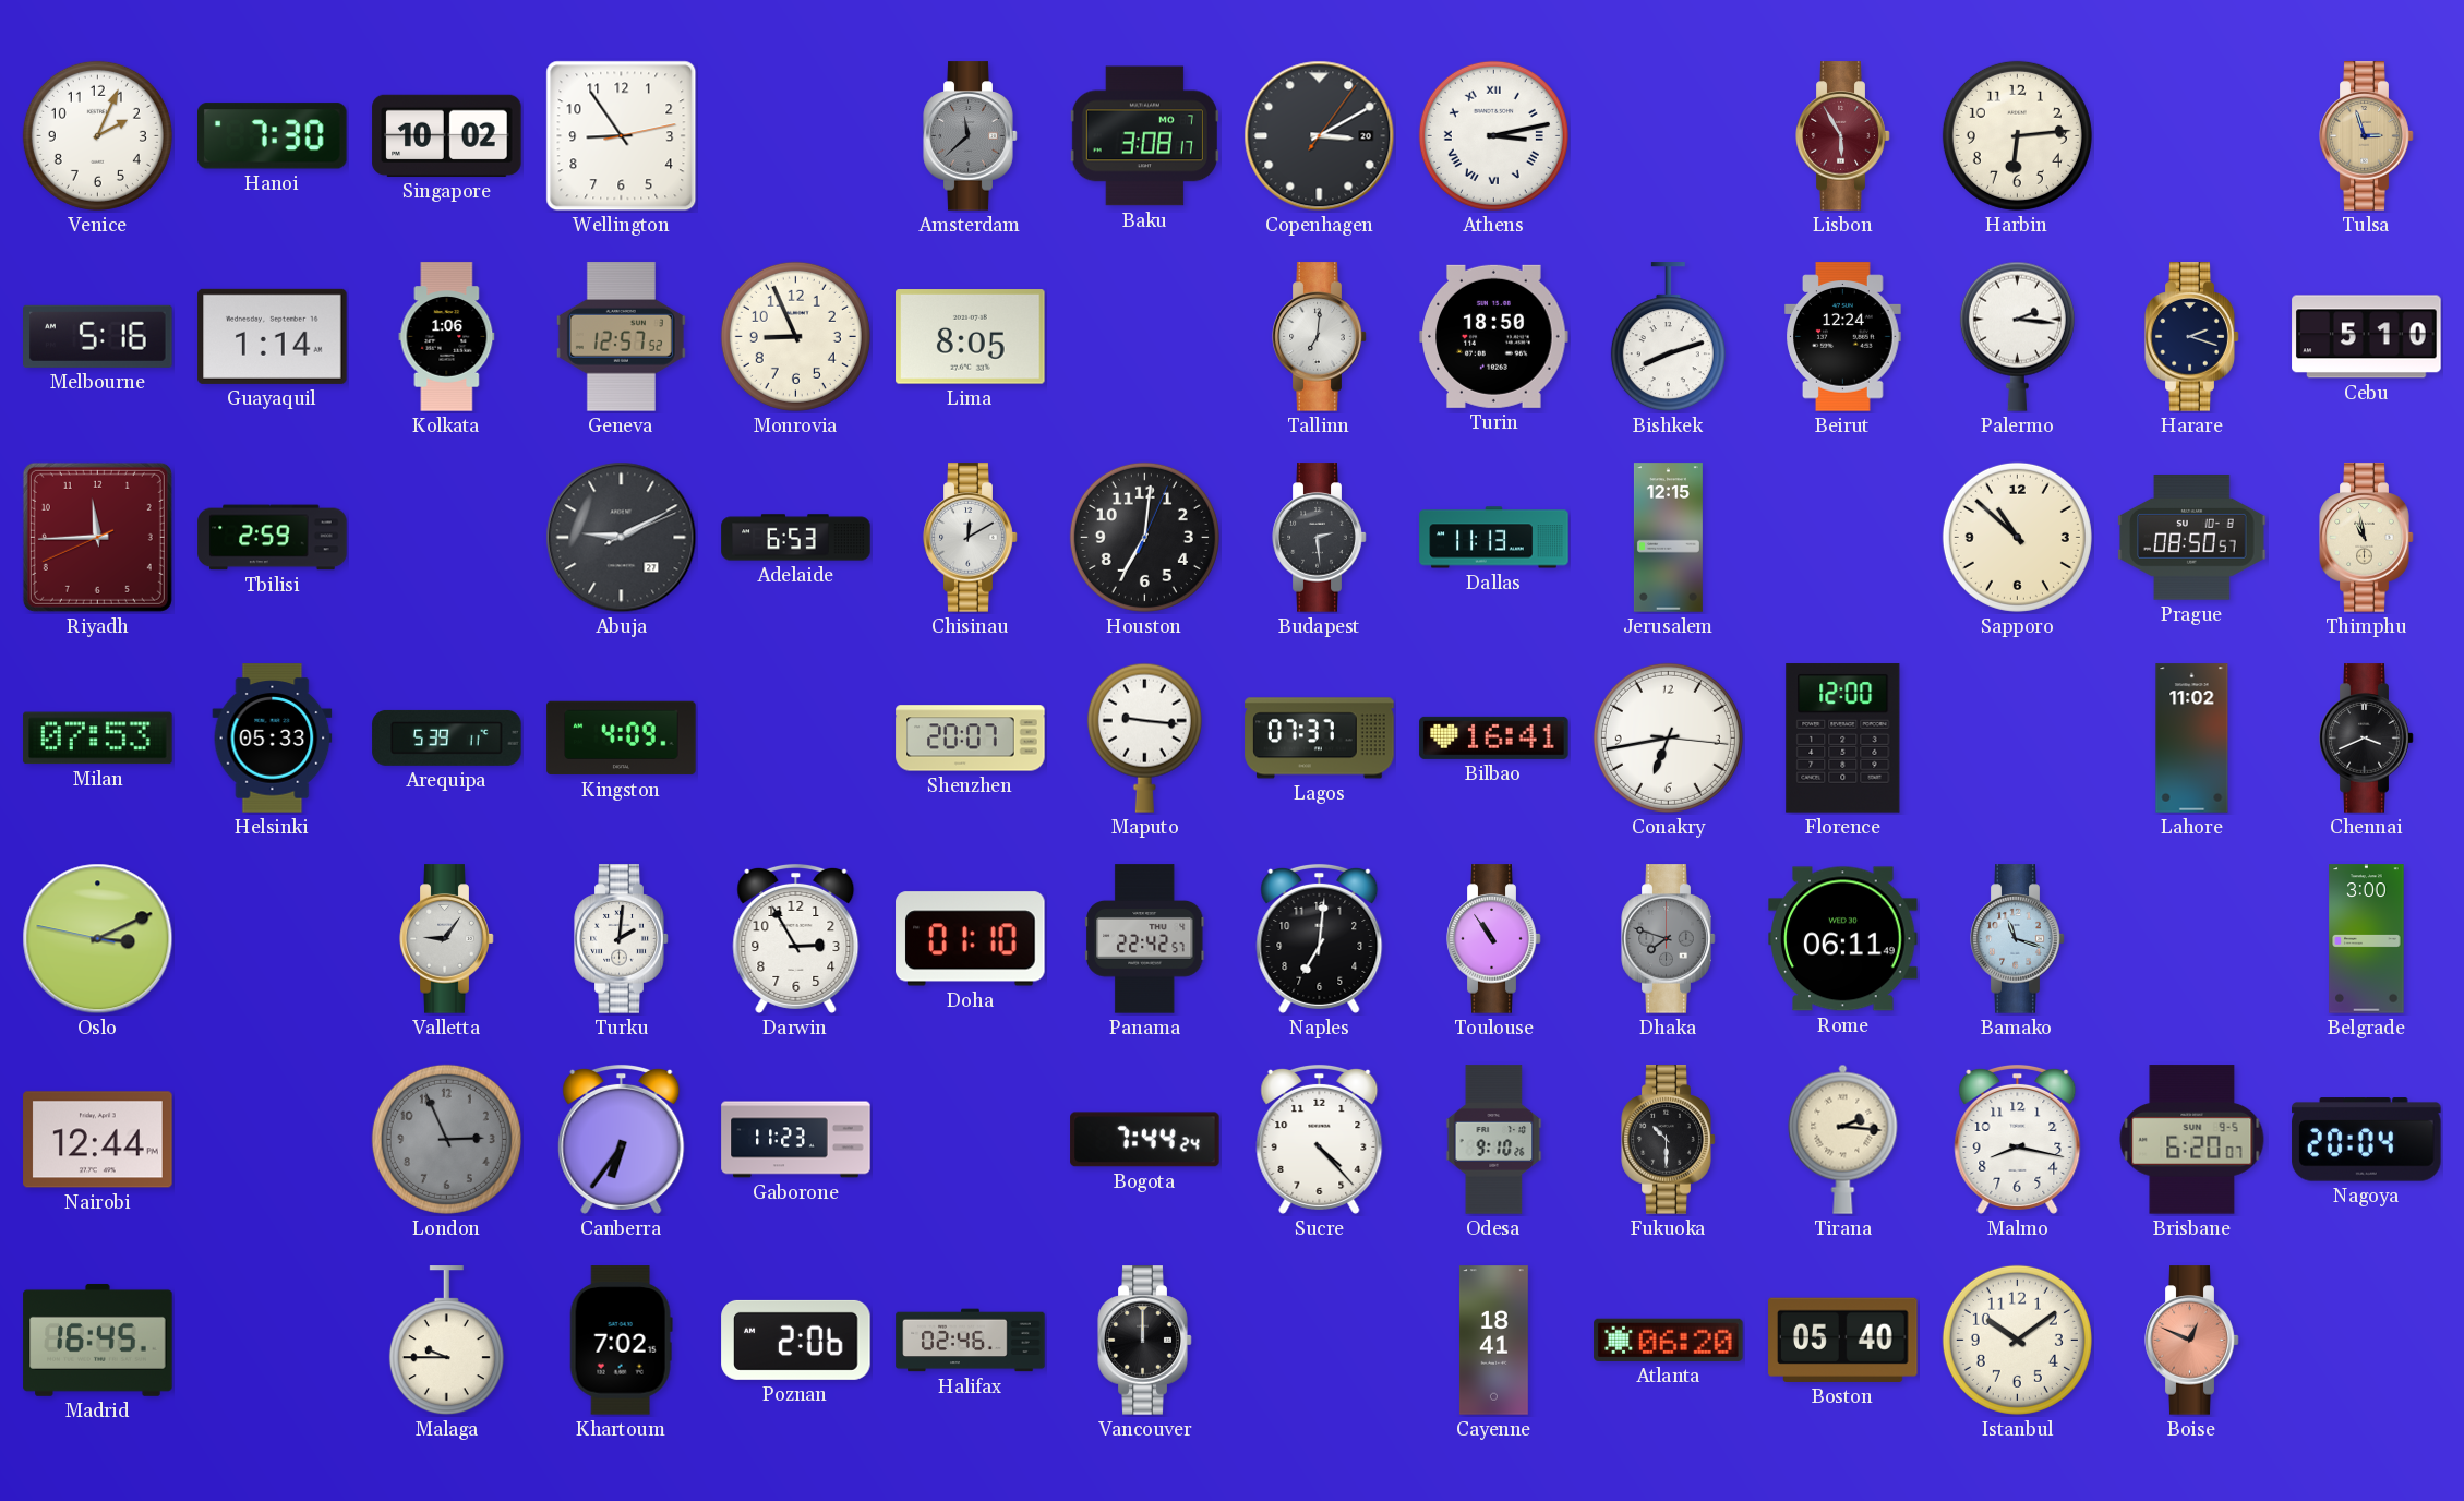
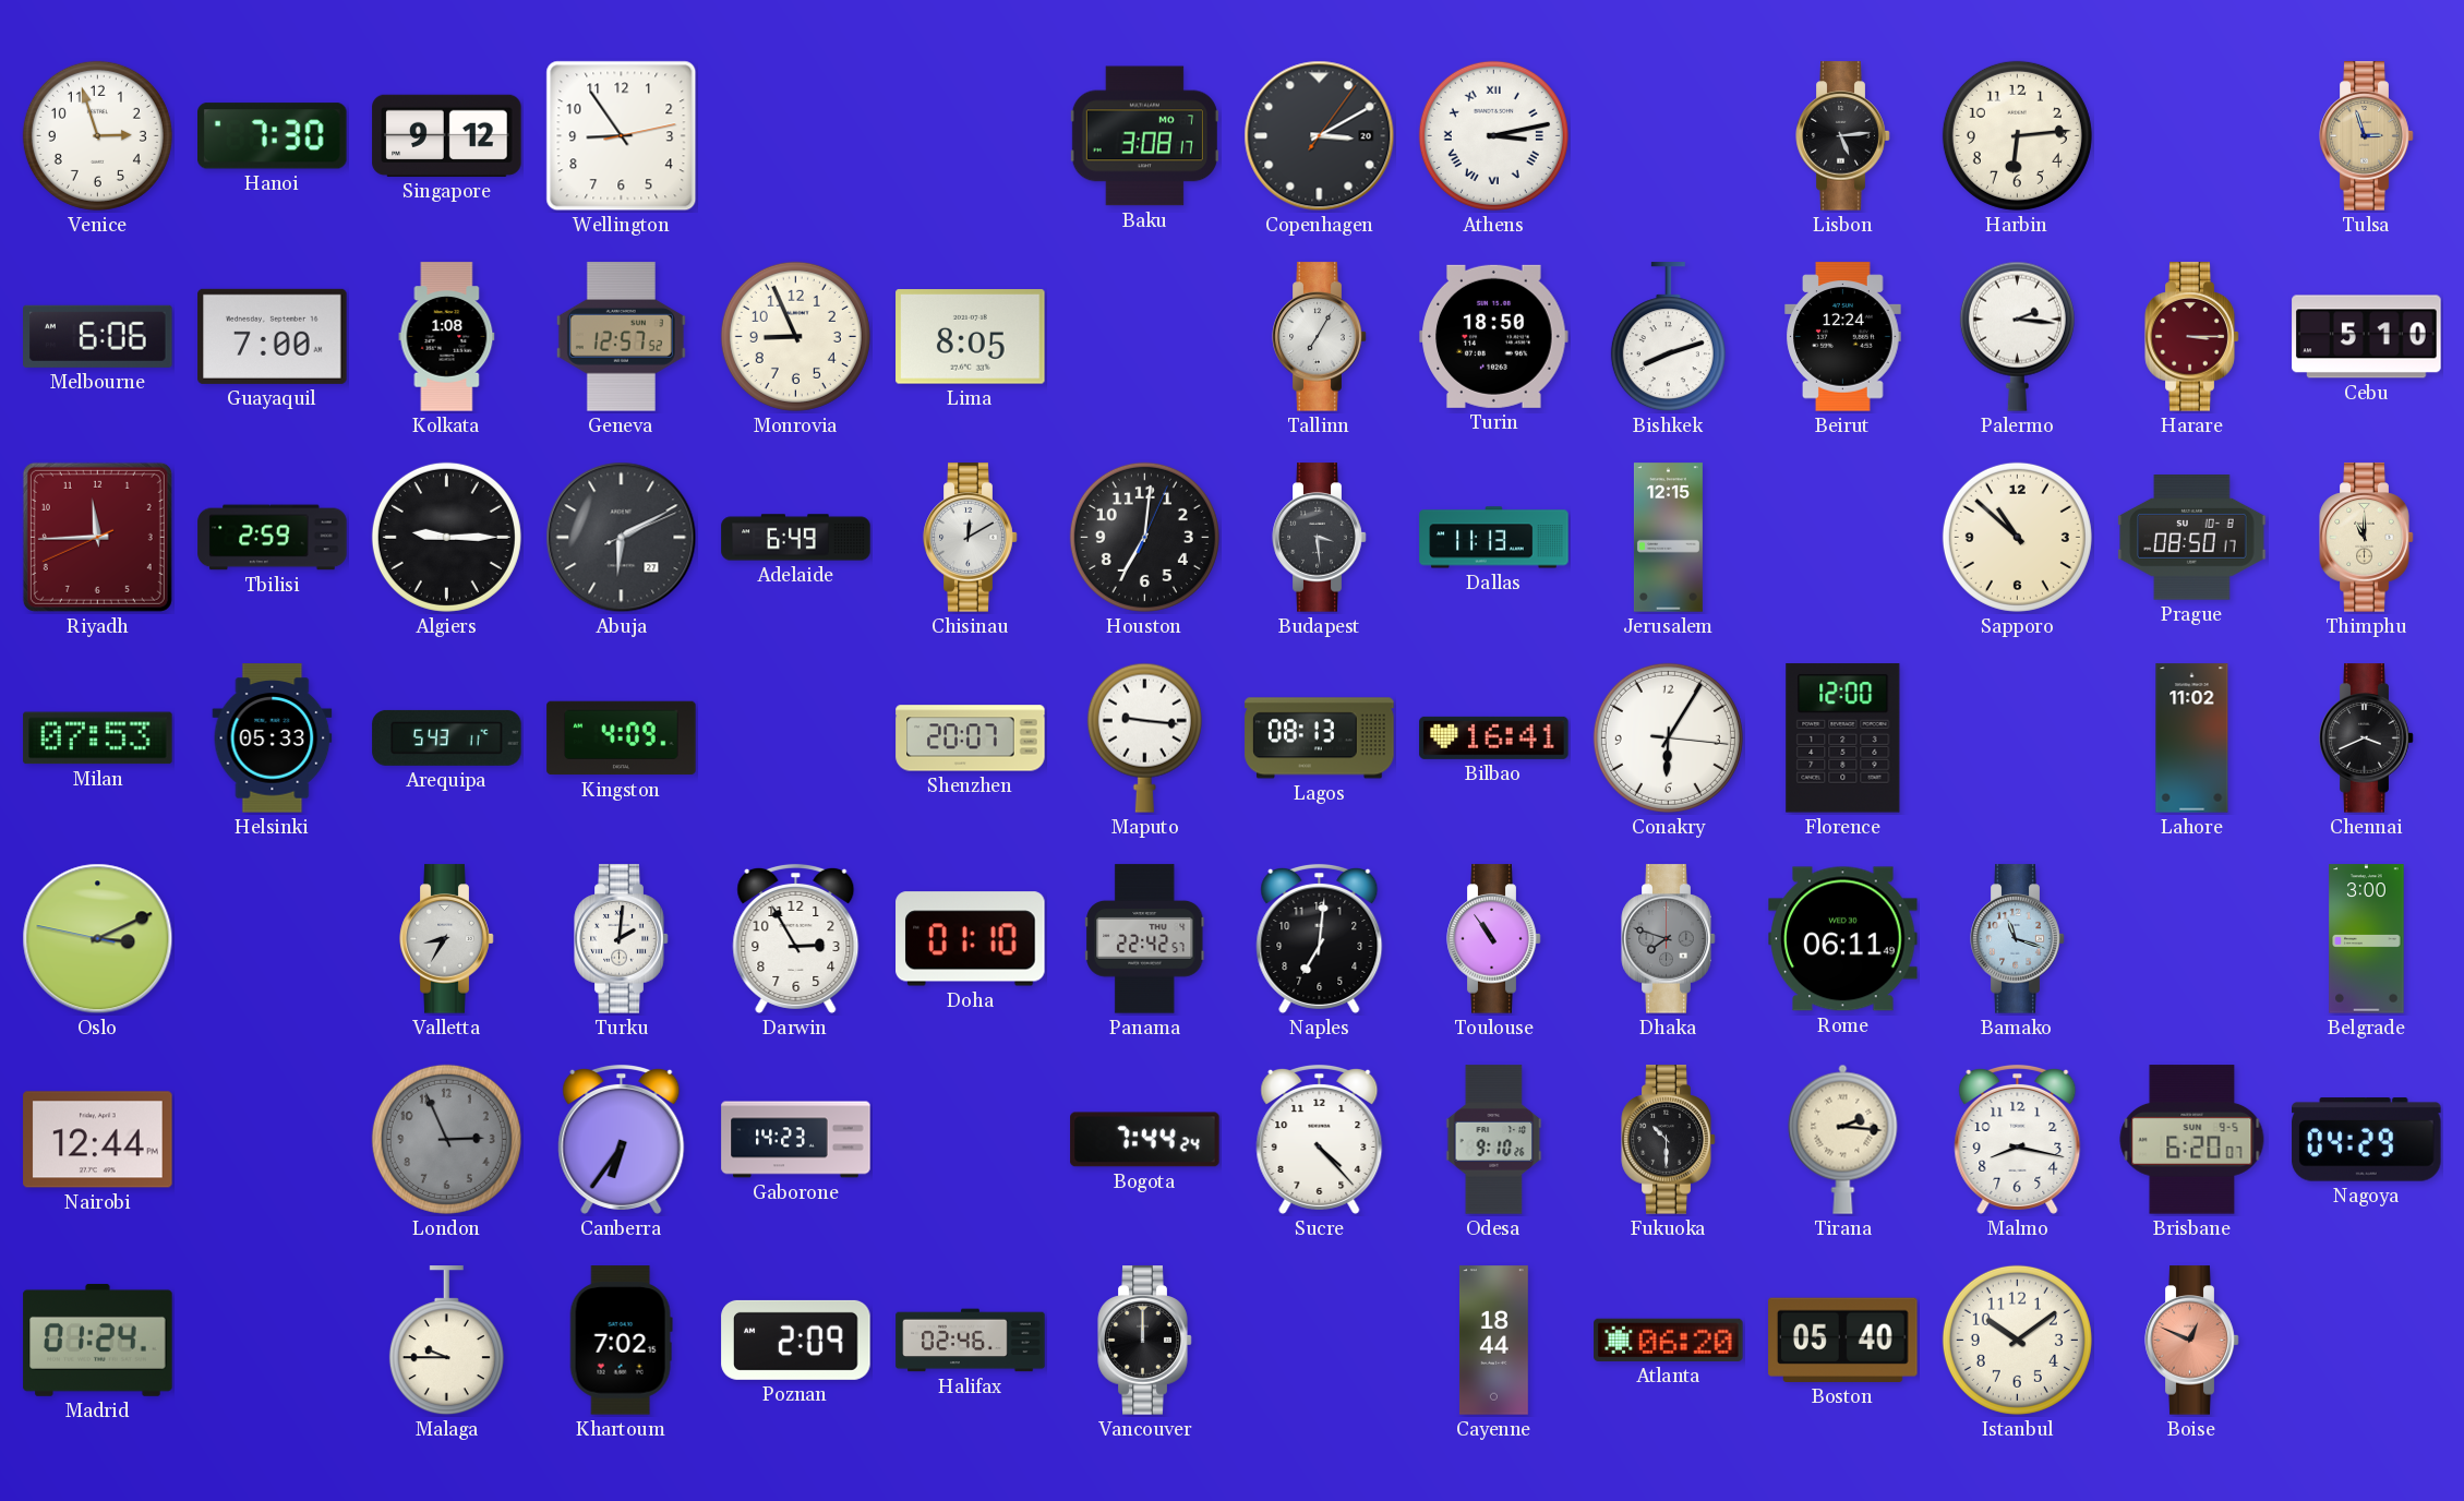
Venice: 2:04 -> 2:57 (97, 135)
Singapore: 10:02 -> 9:12 (447, 135)
Amsterdam: 11:38 -> none (971, 136)
Lisbon: 5:55 -> 5:14 (1843, 136)
Lisbon dial: burgundy -> black (1843, 136)
Melbourne: 5:16 -> 6:06 (98, 336)
Guayaquil: 1:14 -> 7:00 (273, 336)
Kolkata: 1:06 -> 1:08 (447, 337)
Tallinn: 7:01 -> 7:05 (1320, 337)
Harare: 2:18 -> 3:15 (2192, 337)
Harare dial: navy -> burgundy (2192, 337)
Algiers: none -> 9:15 (446, 537)
Abuja: 9:10 -> 6:10 (622, 538)
Adelaide: 6:53 -> 6:49 (796, 538)
Budapest: 2:29 -> 3:29 (1320, 538)
Prague: 08:50:57 -> 08:50:17 (2192, 538)
Thimphu: 10:58 -> 11:00 (2367, 538)
Arequipa: 5:39 -> 5:43 (447, 737)
Lagos: 07:37 -> 08:13 (1320, 739)
Conakry: 6:43 -> 6:05 (1668, 737)
Valletta: 9:06 -> 8:35 (447, 939)
Gaborone: 11:23 -> 14:23 (796, 1140)
Nagoya: 20:04 -> 04:29 (2367, 1140)
Madrid: 16:45 -> 01:24 (98, 1340)
Poznan: 2:06 -> 2:09 (796, 1340)
Cayenne: 18:41 -> 18:44 (1493, 1341)
